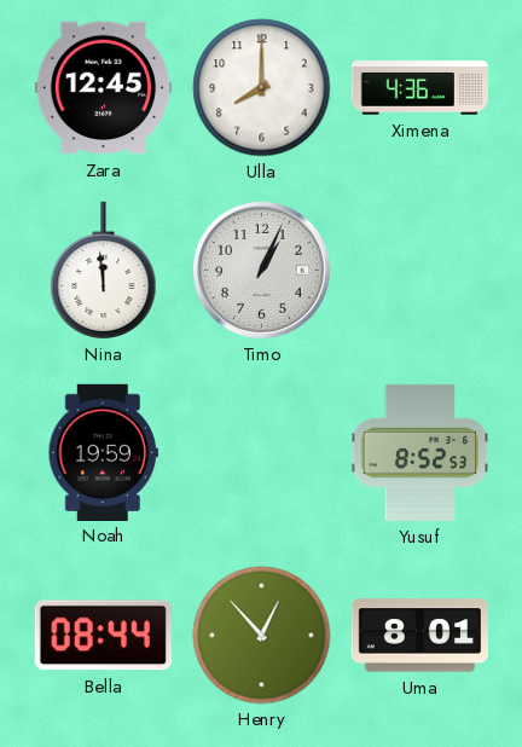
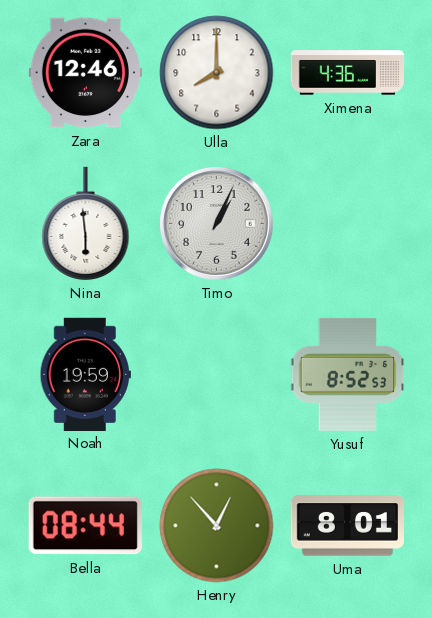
Zara: 12:45 -> 12:46 (85, 73)
Nina: 11:59 -> 5:59 (86, 224)
